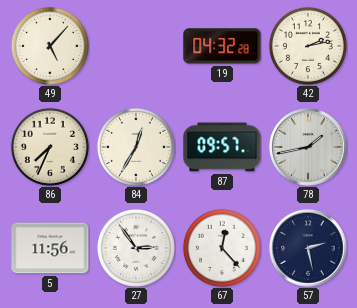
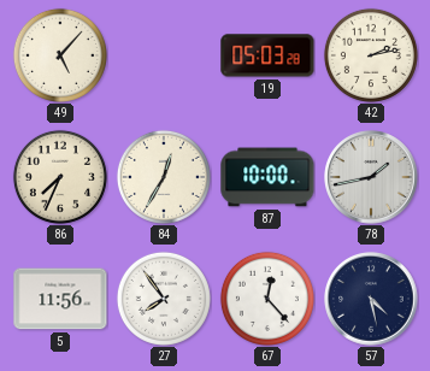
19: 04:32 -> 05:03 (267, 55)
87: 09:57 -> 10:00 (267, 177)
27: 2:54 -> 7:54 (164, 299)
57: 2:28 -> 4:28 (371, 299)
